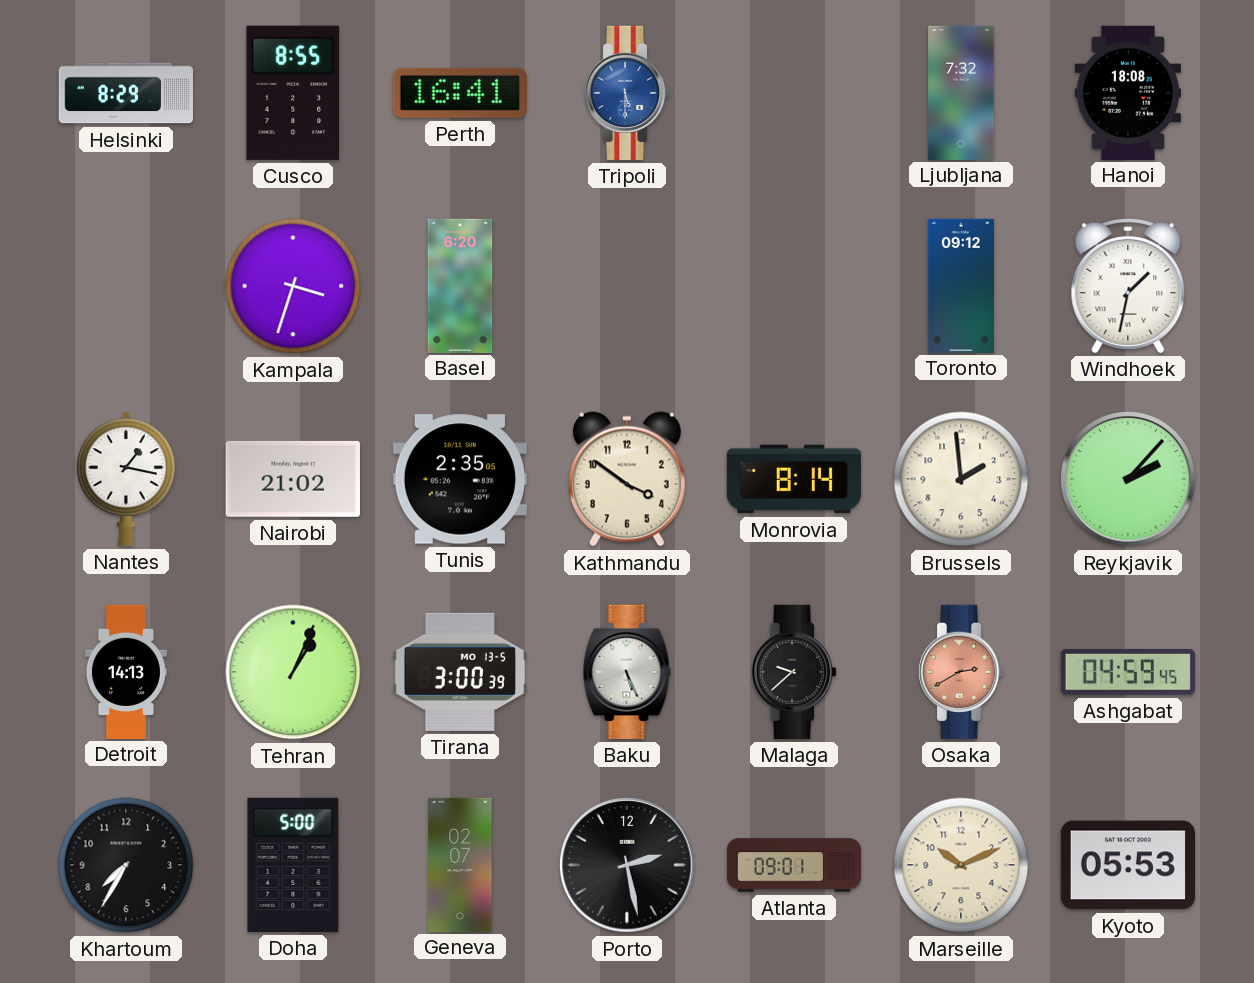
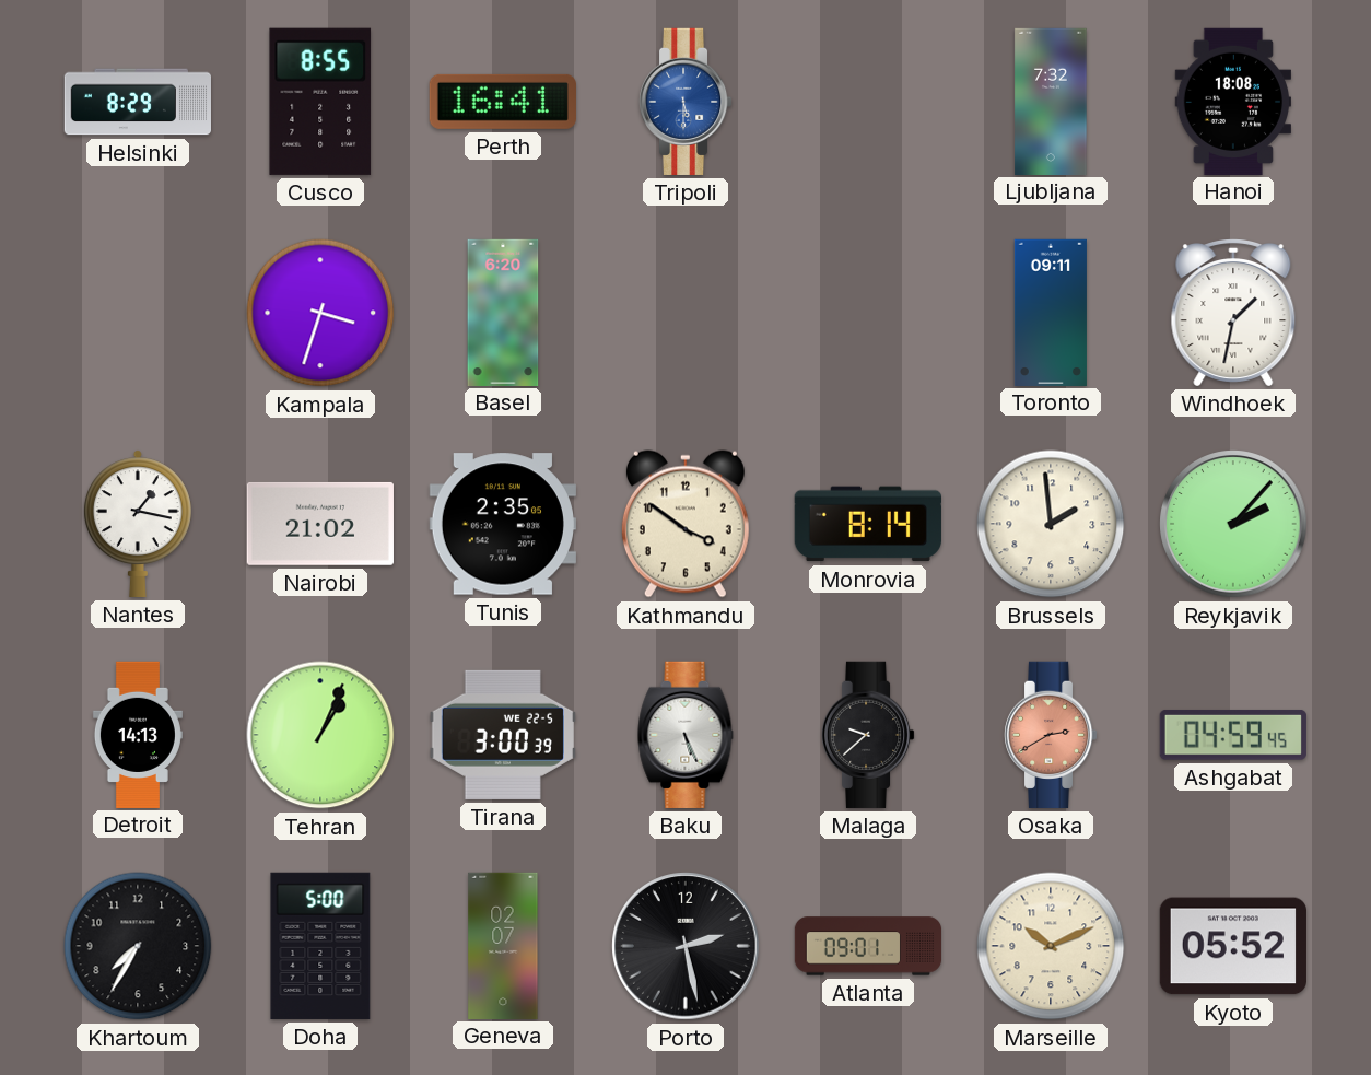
Toronto: 09:12 -> 09:11 (1051, 312)
Tirana date: MO 13-5 -> WE 22-5 (503, 735)
Kyoto: 05:53 -> 05:52 (1233, 946)
